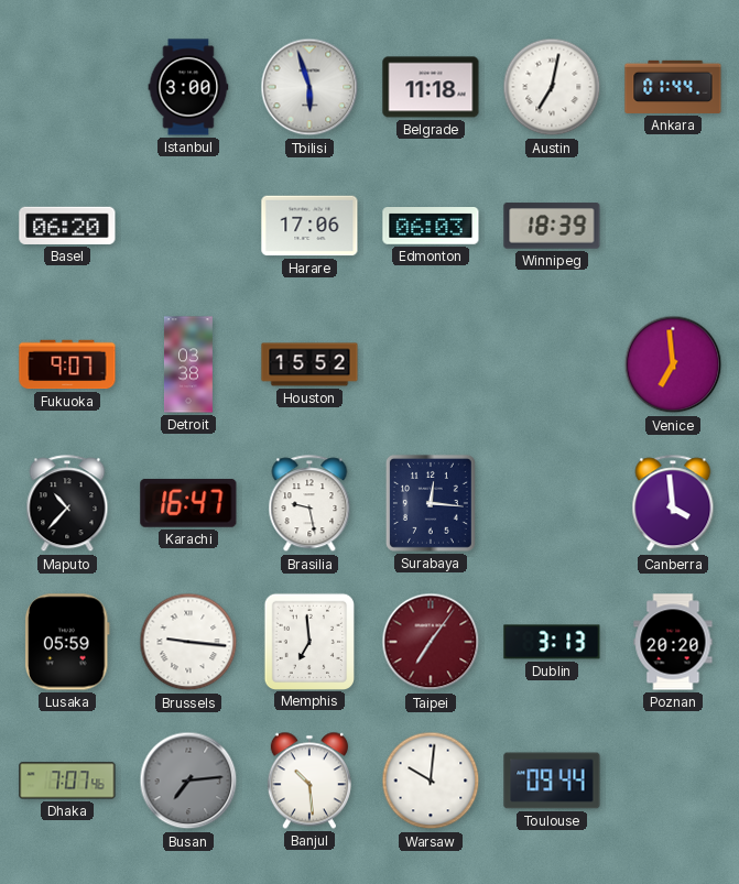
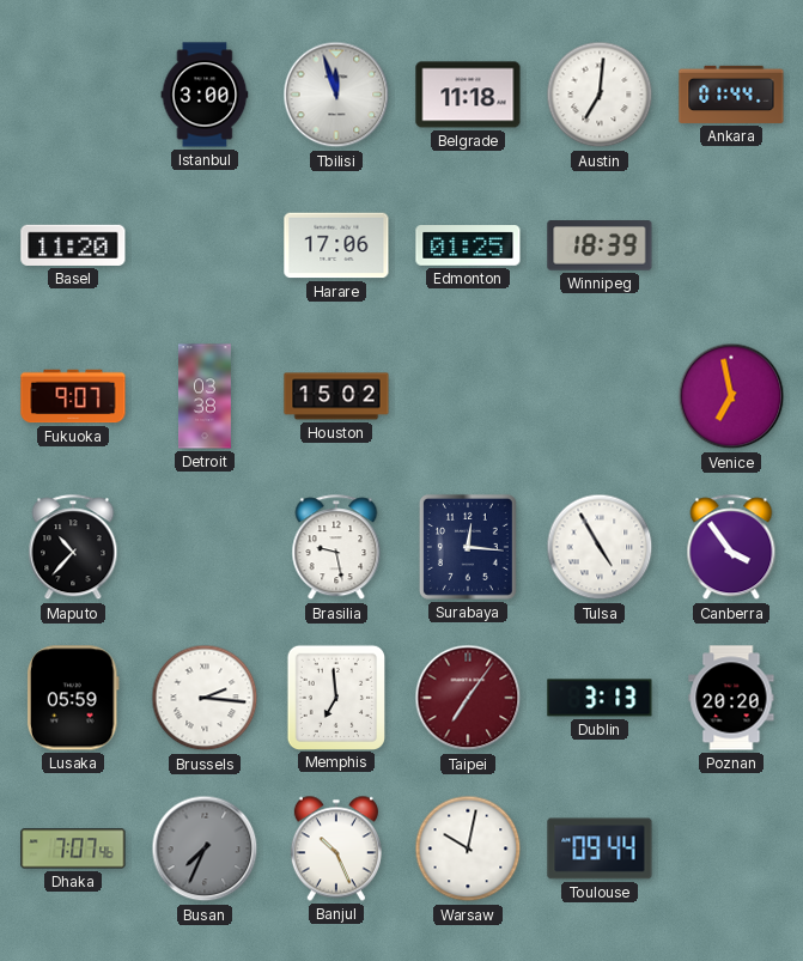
Tbilisi: 5:57 -> 11:57 (336, 95)
Austin: 7:02 -> 7:01 (600, 95)
Basel: 06:20 -> 11:20 (73, 245)
Edmonton: 06:03 -> 01:25 (468, 247)
Houston: 15:52 -> 15:02 (336, 396)
Venice: 6:59 -> 6:58 (731, 396)
Karachi: 16:47 -> none (188, 503)
Tulsa: none -> 4:55 (600, 547)
Canberra: 3:59 -> 3:54 (731, 548)
Brussels: 9:16 -> 2:16 (205, 698)
Busan: 7:14 -> 7:34 (205, 849)
Banjul: 10:29 -> 10:26 (336, 849)
Warsaw: 10:01 -> 10:02 (468, 849)
